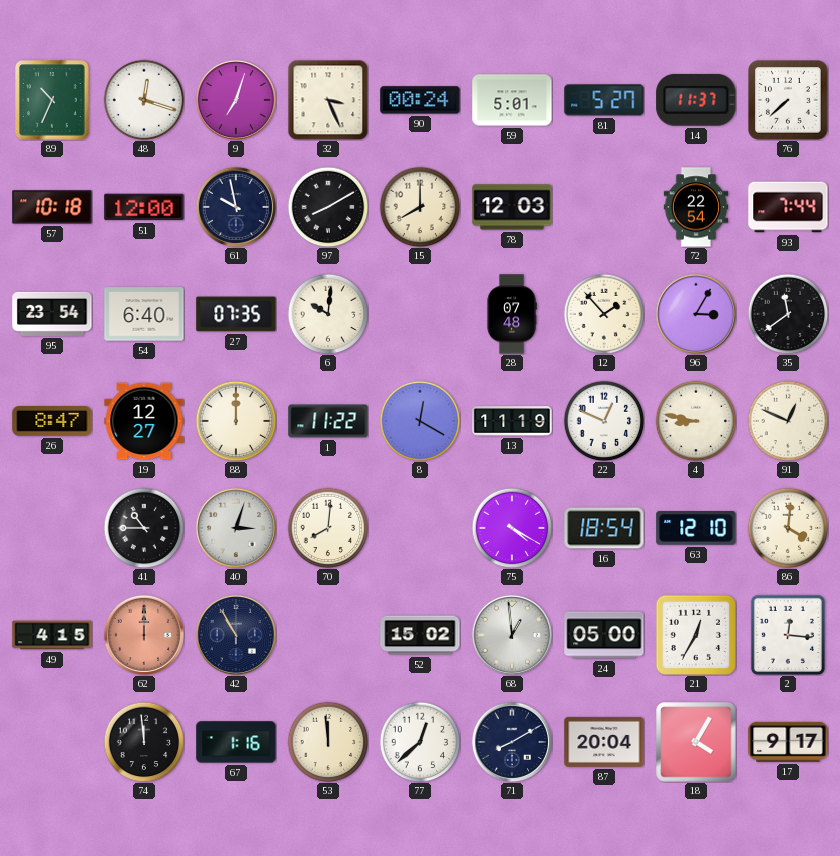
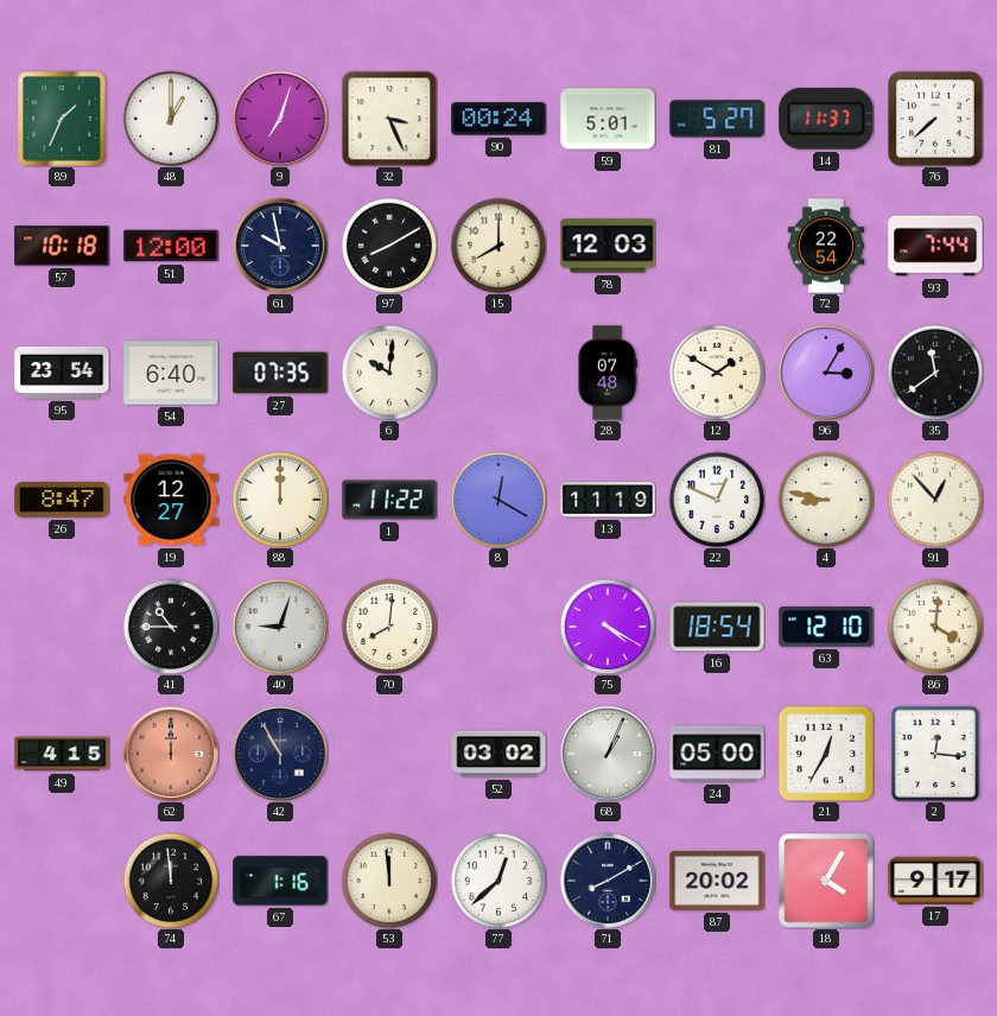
89: 10:34 -> 1:34 (62, 119)
48: 12:18 -> 1:00 (171, 119)
12: 1:53 -> 1:50 (717, 373)
91: 12:49 -> 12:53 (935, 500)
40: 3:03 -> 9:03 (280, 627)
52: 15:02 -> 03:02 (498, 754)
68: 12:59 -> 1:04 (608, 754)
87: 20:04 -> 20:02 (717, 881)
